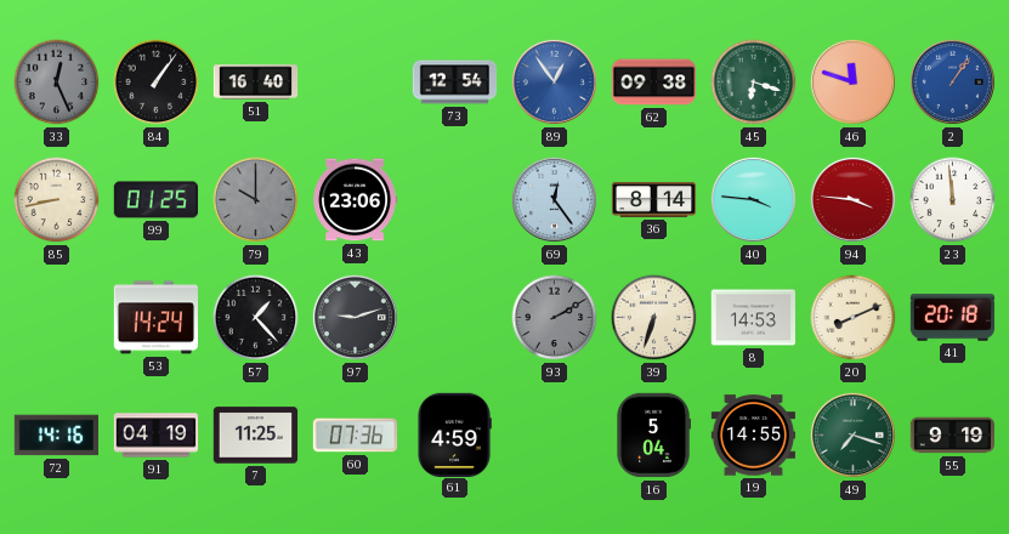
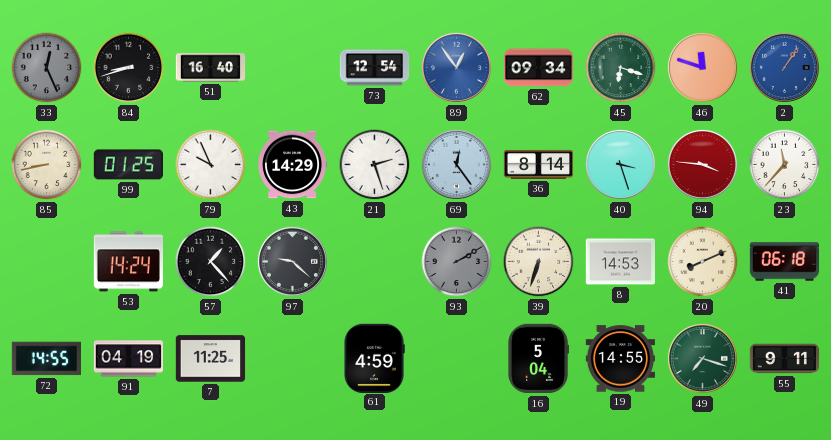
84: 1:06 -> 8:42 (129, 68)
62: 09:38 -> 09:34 (539, 68)
79: 10:00 -> 9:56 (211, 165)
79 dial: grey -> white (211, 165)
43: 23:06 -> 14:29 (293, 165)
21: none -> 2:27 (375, 165)
40: 3:46 -> 3:27 (620, 164)
23: 11:59 -> 11:37 (785, 165)
97: 9:12 -> 9:22 (292, 261)
41: 20:18 -> 06:18 (785, 262)
72: 14:16 -> 14:55 (46, 359)
60: 07:36 -> none (356, 436)
55: 9:19 -> 9:11 (785, 359)
